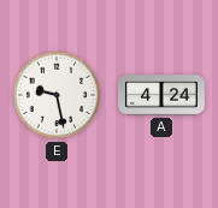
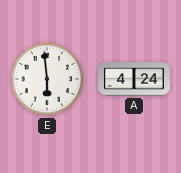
E: 9:28 -> 5:59 (47, 79)
